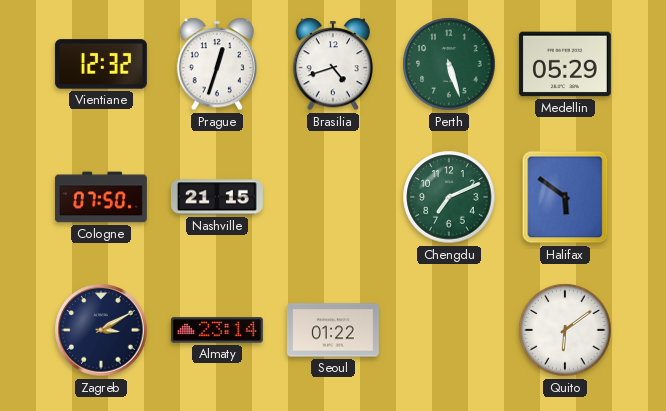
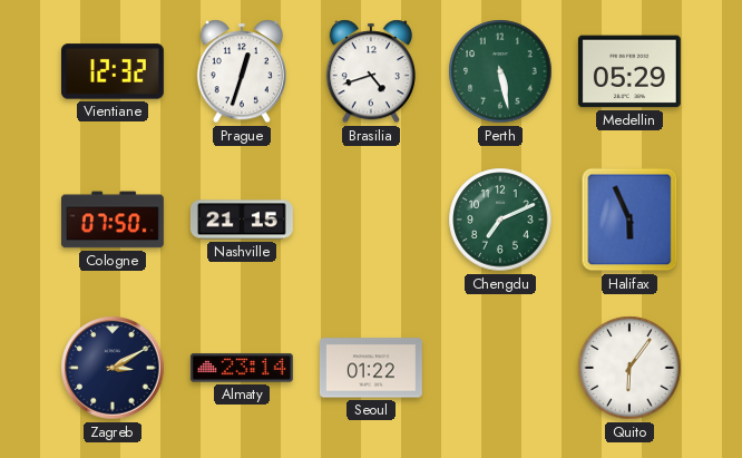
Perth: 5:27 -> 5:28 (500, 71)
Halifax: 5:51 -> 5:56 (629, 220)
Quito: 6:09 -> 6:06 (629, 368)
